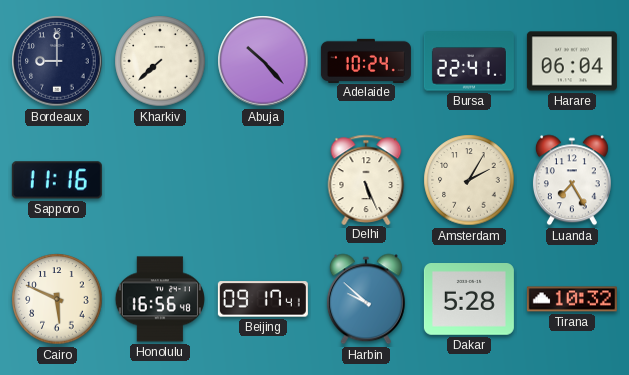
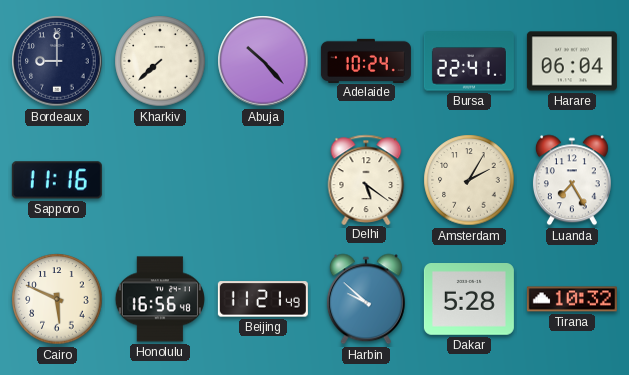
Delhi: 5:26 -> 5:21 (366, 179)
Beijing: 09:17 -> 11:21 (263, 299)
